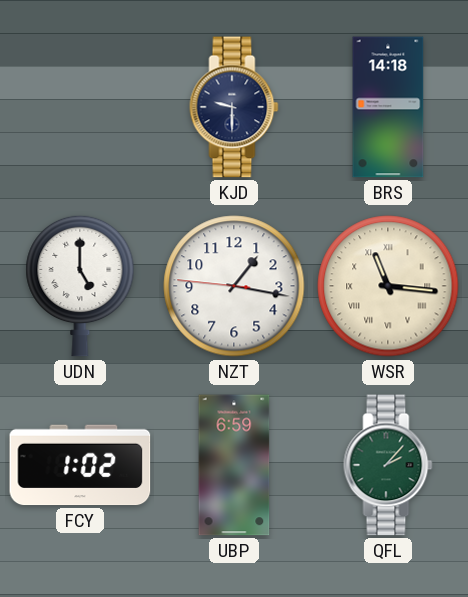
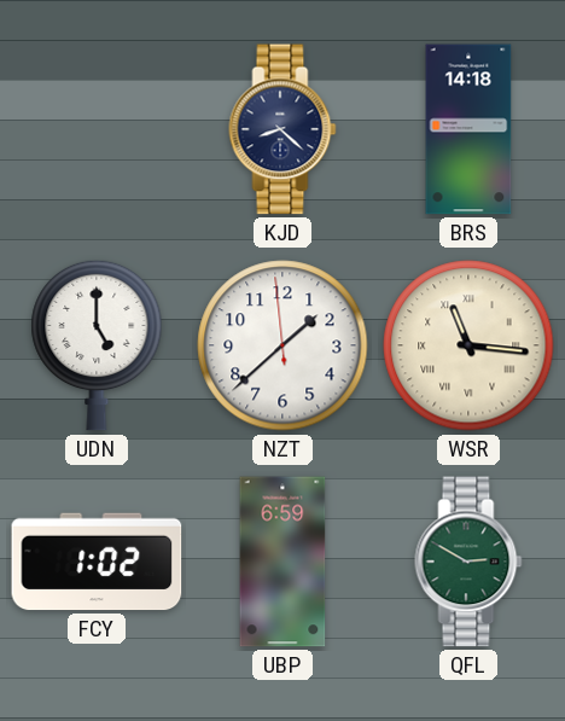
KJD: 9:30 -> 8:22 (282, 129)
NZT: 1:16 -> 1:37 (282, 345)
QFL: 2:07 -> 2:50 (468, 562)
